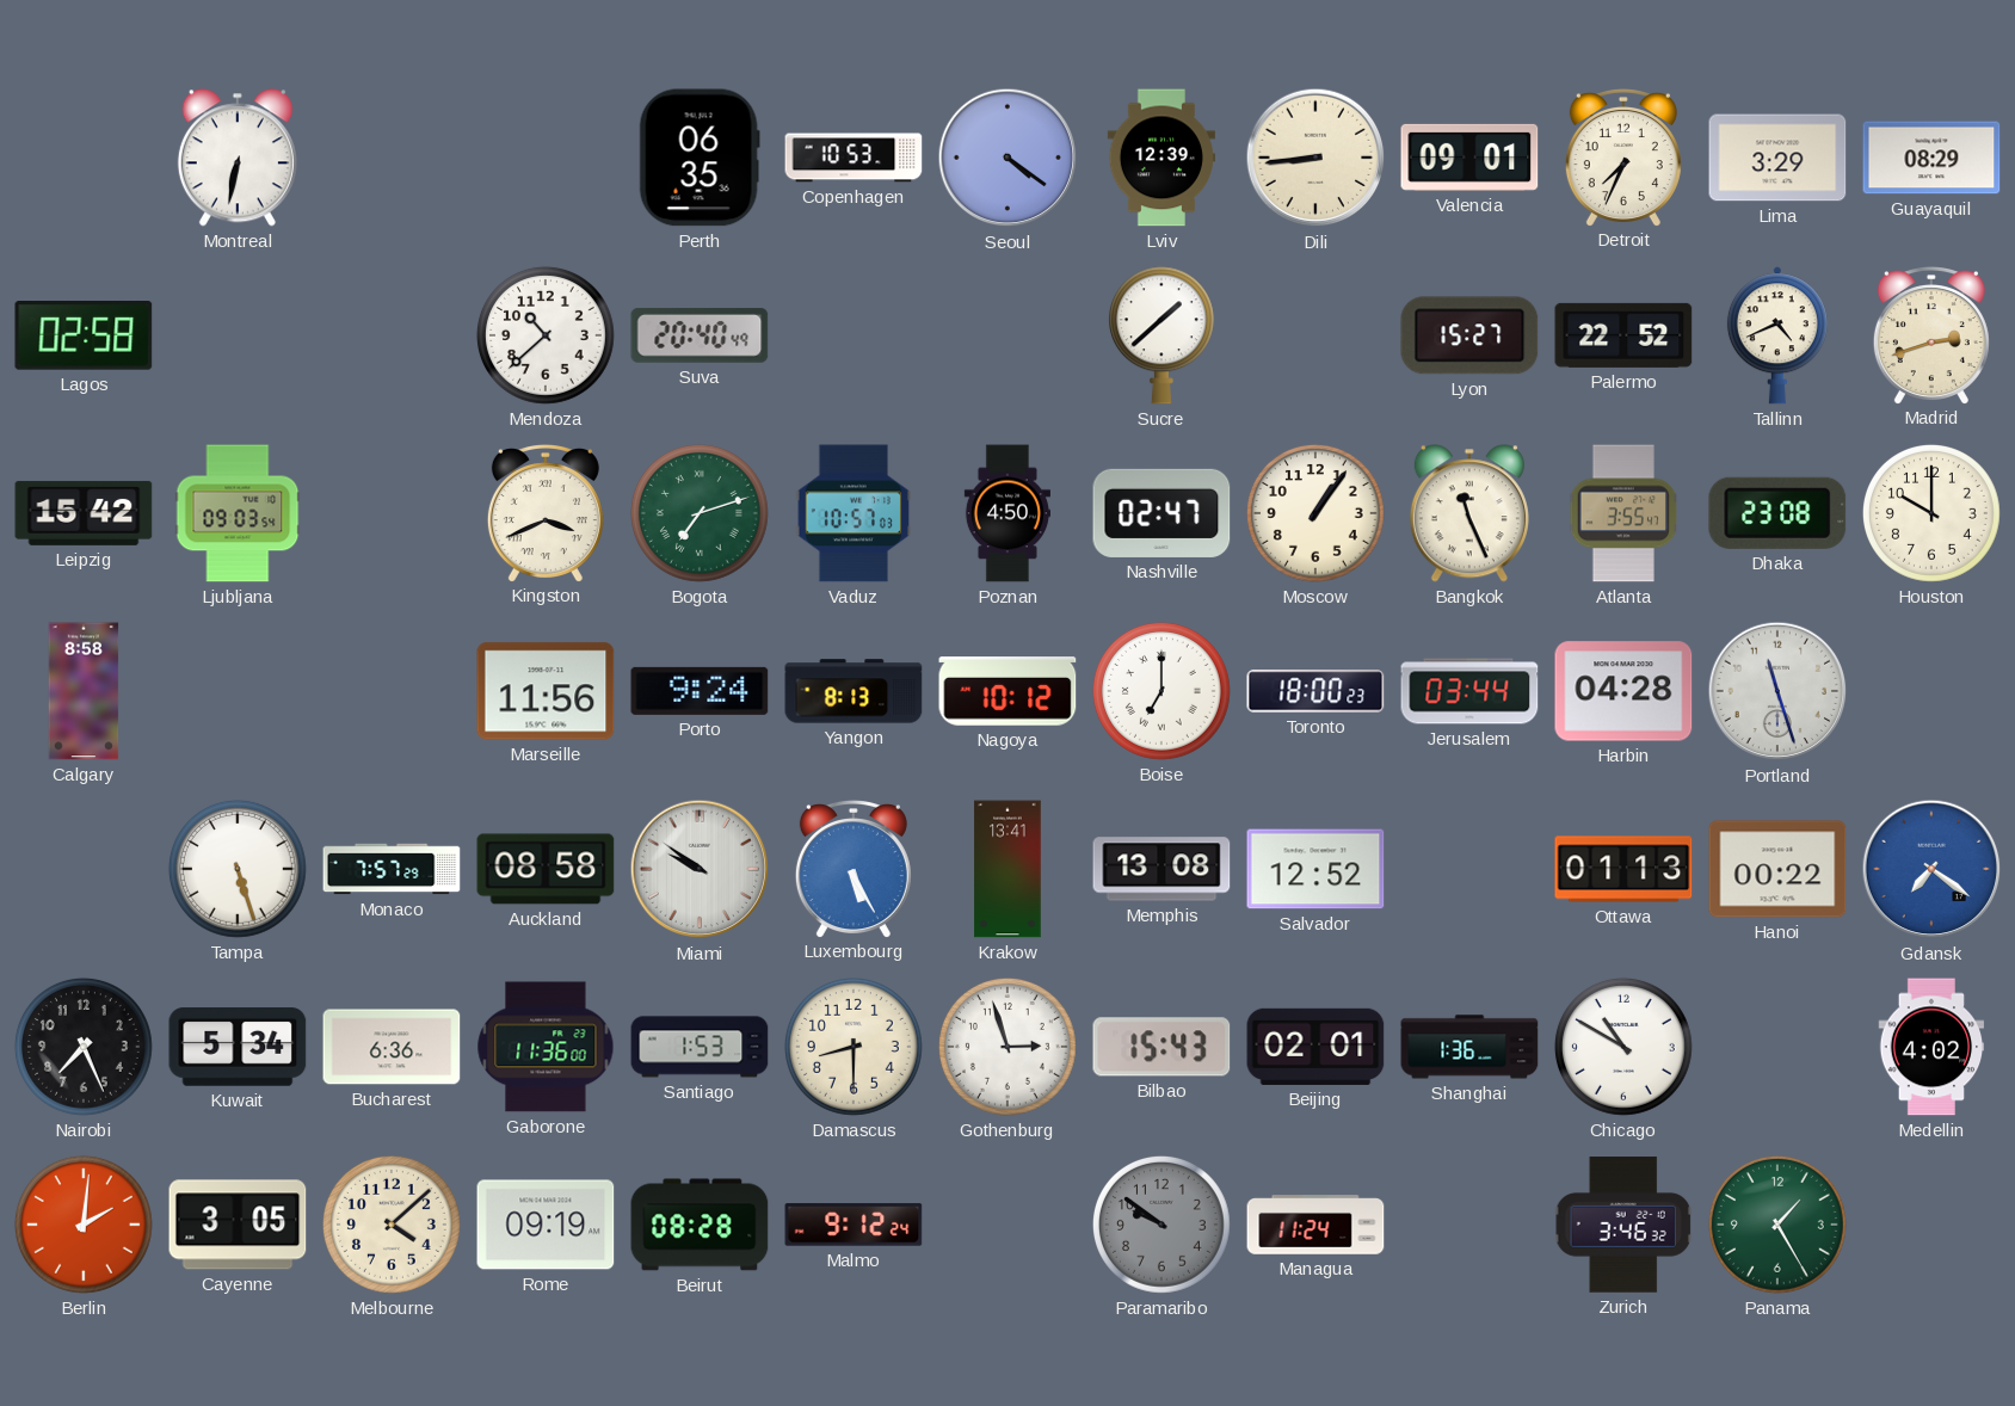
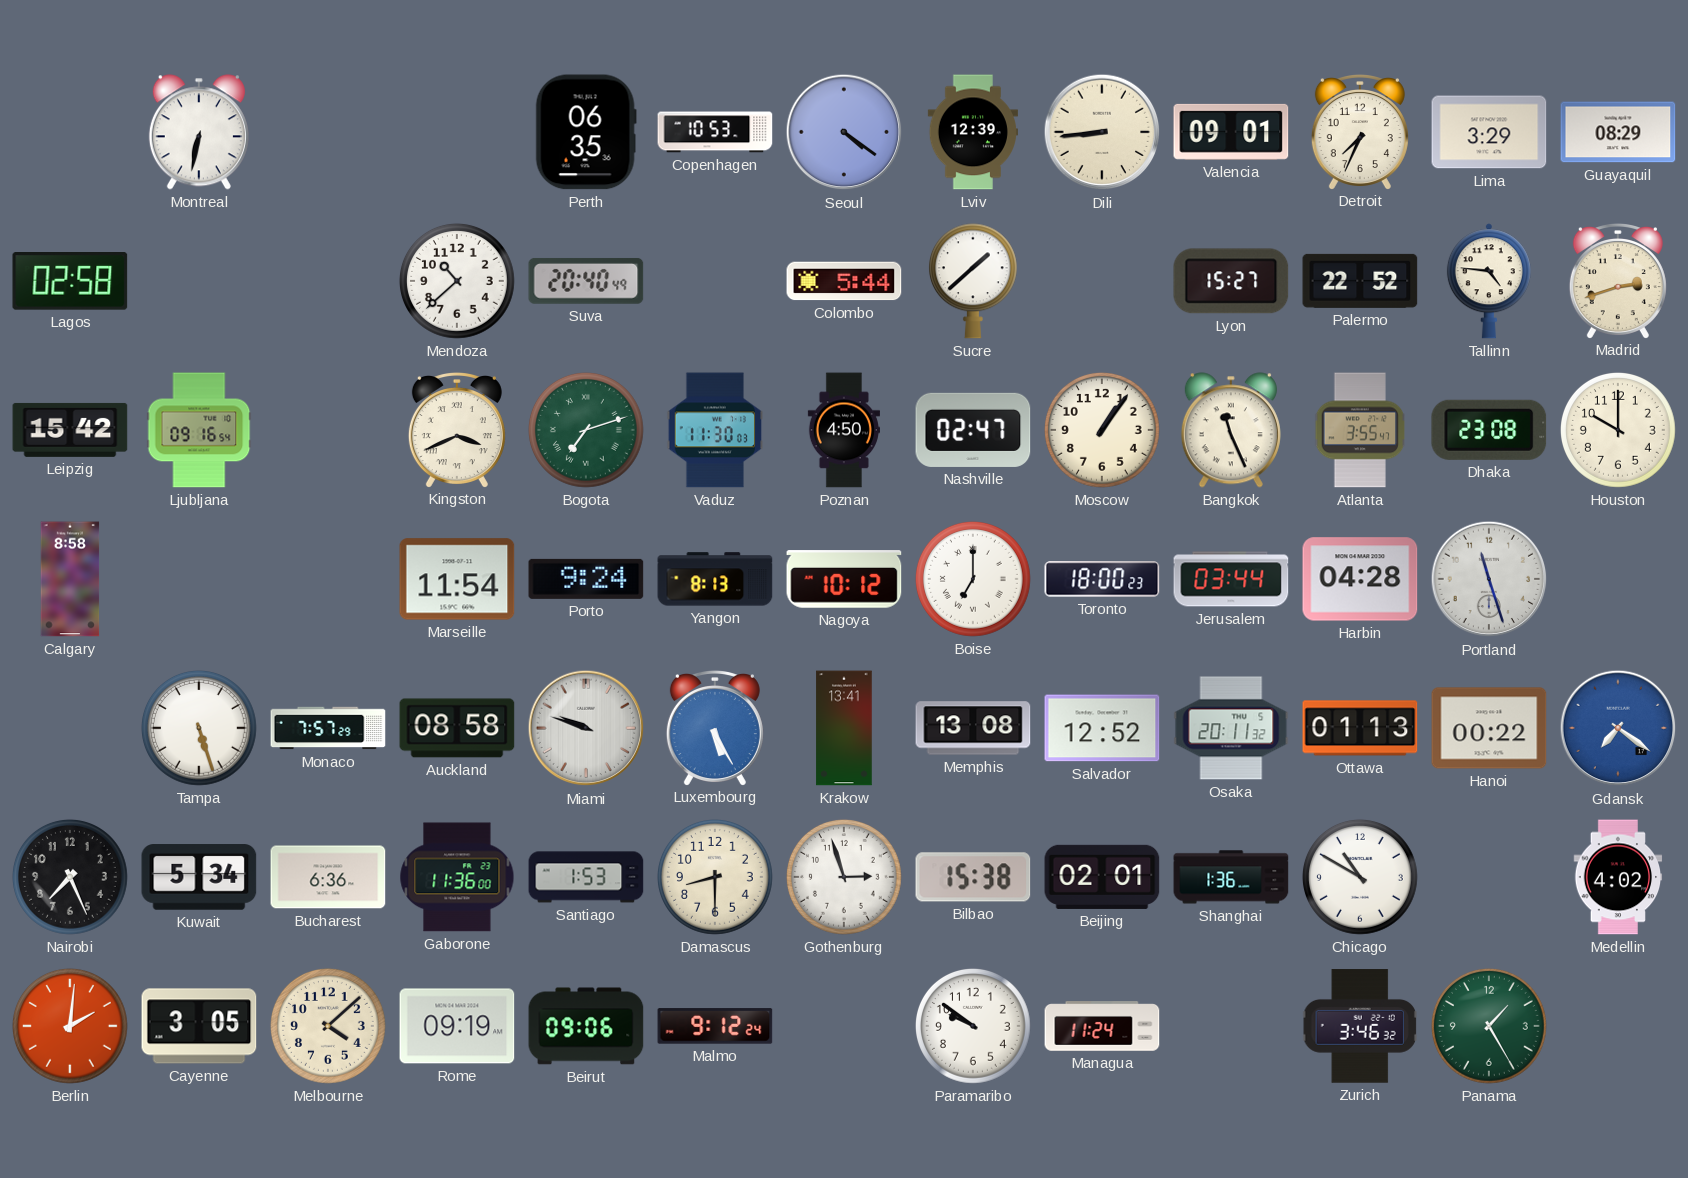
Colombo: none -> 5:44 (844, 281)
Tallinn: 4:41 -> 4:46 (1489, 281)
Ljubljana: 09:03 -> 09:16 (199, 430)
Vaduz: 10:57 -> 11:30 (715, 430)
Marseille: 11:56 -> 11:54 (457, 579)
Miami: 9:51 -> 9:48 (586, 728)
Osaka: none -> 20:11 (1231, 728)
Bilbao: 15:43 -> 15:38 (973, 877)
Beirut: 08:28 -> 09:06 (586, 1026)
Paramaribo dial: grey -> white (973, 1026)
